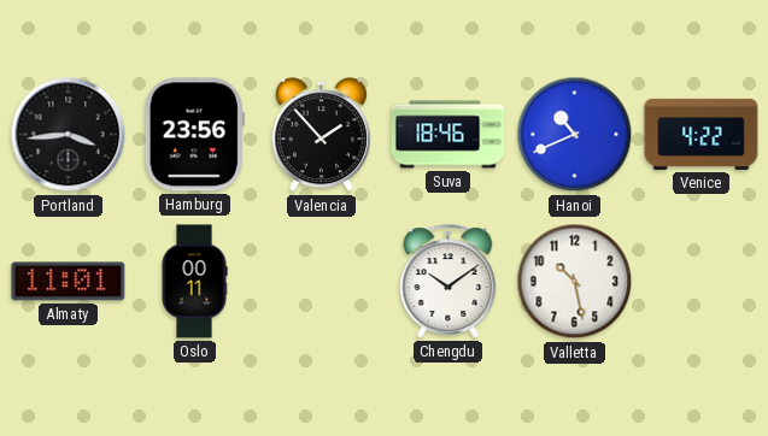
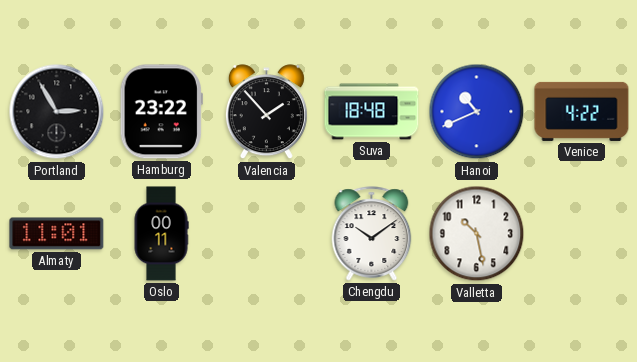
Portland: 3:44 -> 2:55 (57, 112)
Hamburg: 23:56 -> 23:22 (161, 112)
Suva: 18:46 -> 18:48 (372, 112)
